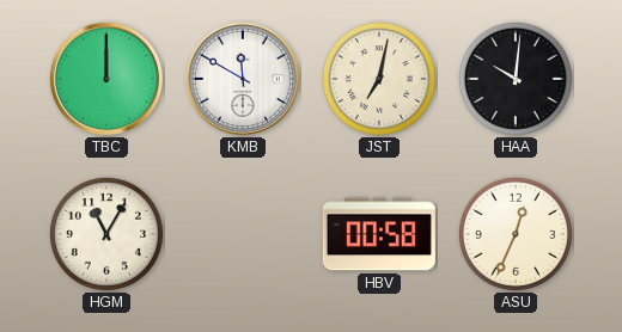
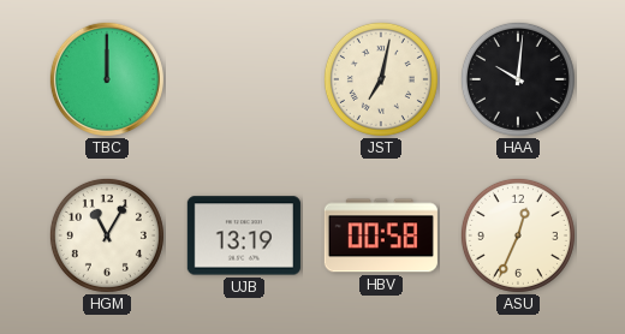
KMB: 11:50 -> none (243, 79)
UJB: none -> 13:19 (244, 235)
